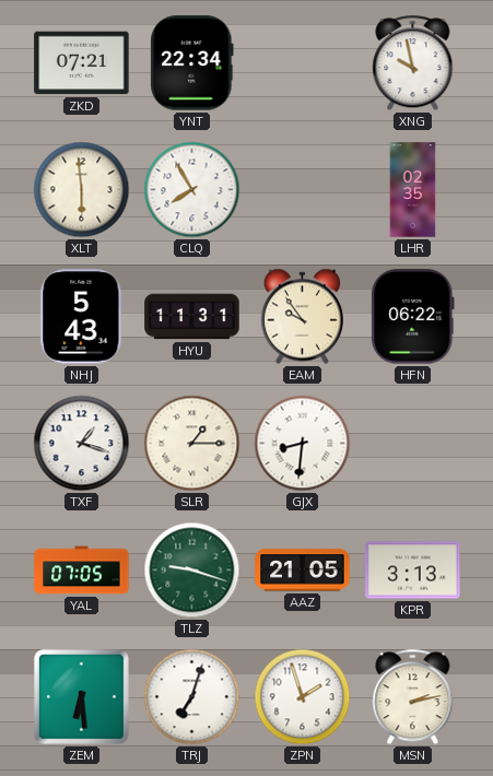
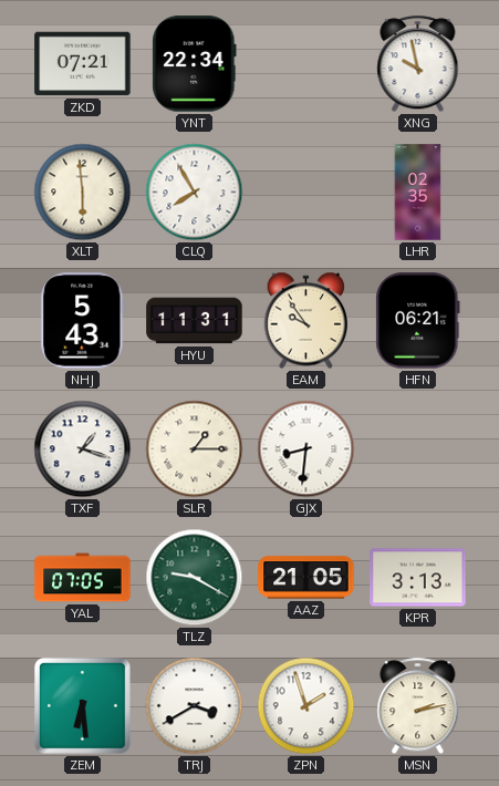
HFN: 06:22 -> 06:21 (418, 321)
TLZ: 9:18 -> 9:20 (195, 578)
TRJ: 7:03 -> 3:40 (195, 706)
